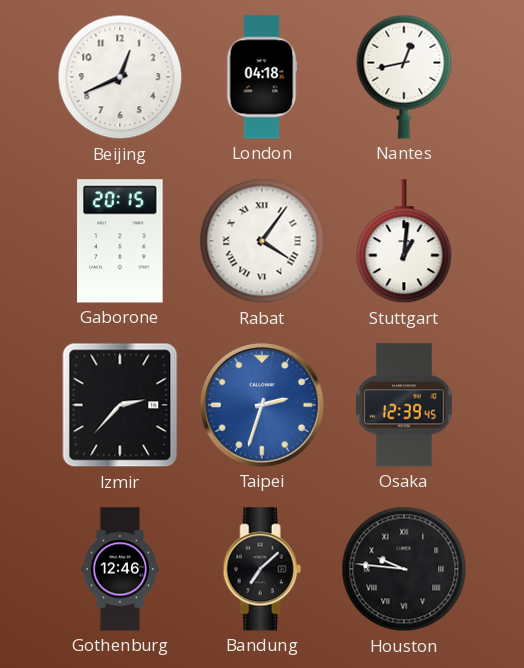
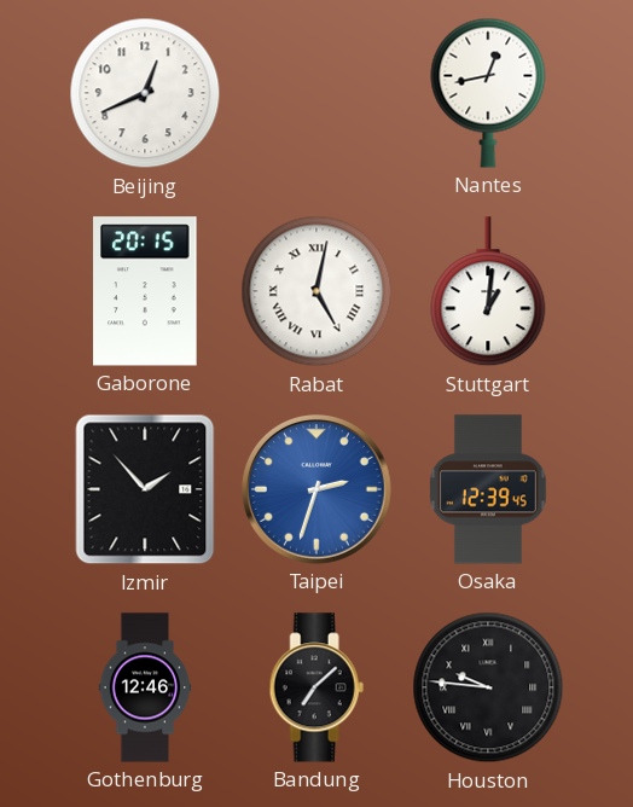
London: 04:18 -> none (262, 77)
Rabat: 4:06 -> 5:02 (316, 291)
Izmir: 2:37 -> 1:53 (145, 489)
